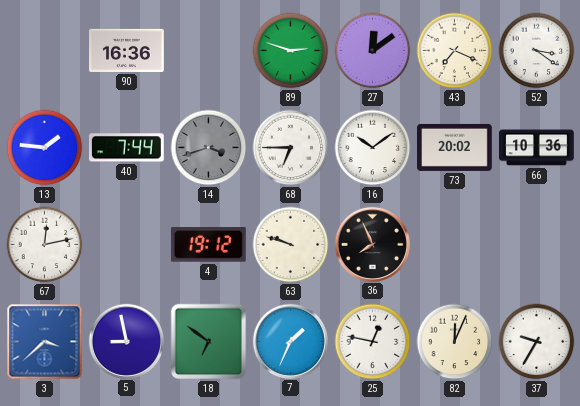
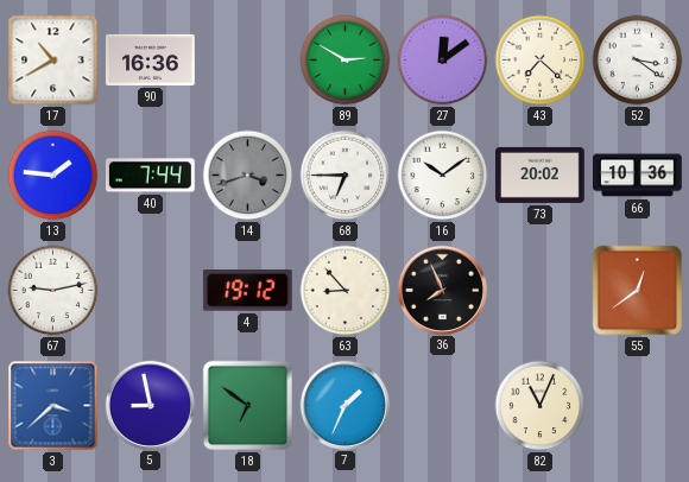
17: none -> 10:40 (53, 61)
89: 2:48 -> 2:50 (346, 61)
43: 7:19 -> 7:22 (541, 61)
67: 12:13 -> 9:13 (53, 291)
63: 9:48 -> 8:53 (346, 291)
55: none -> 12:39 (638, 291)
25: 12:47 -> none (373, 342)
82: 12:04 -> 11:04 (541, 406)
37: 9:35 -> none (537, 342)
